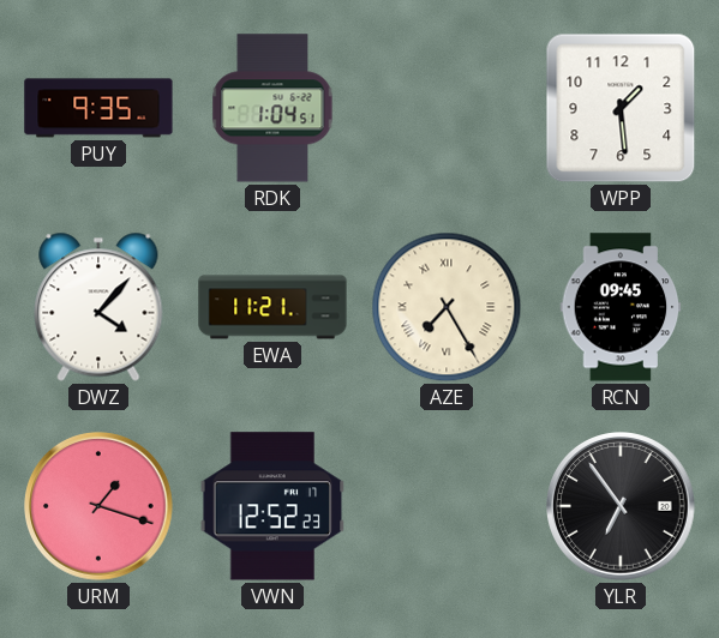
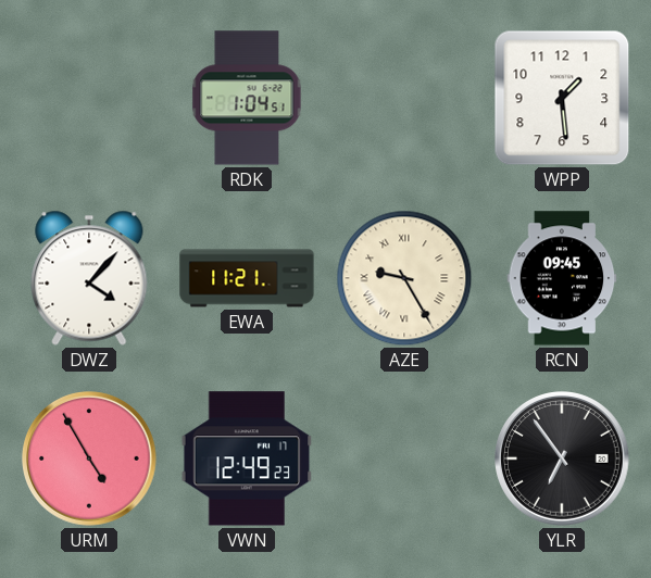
PUY: 9:35 -> none (98, 108)
AZE: 7:25 -> 9:25 (404, 278)
URM: 1:18 -> 4:55 (90, 460)
VWN: 12:52 -> 12:49 (247, 458)
